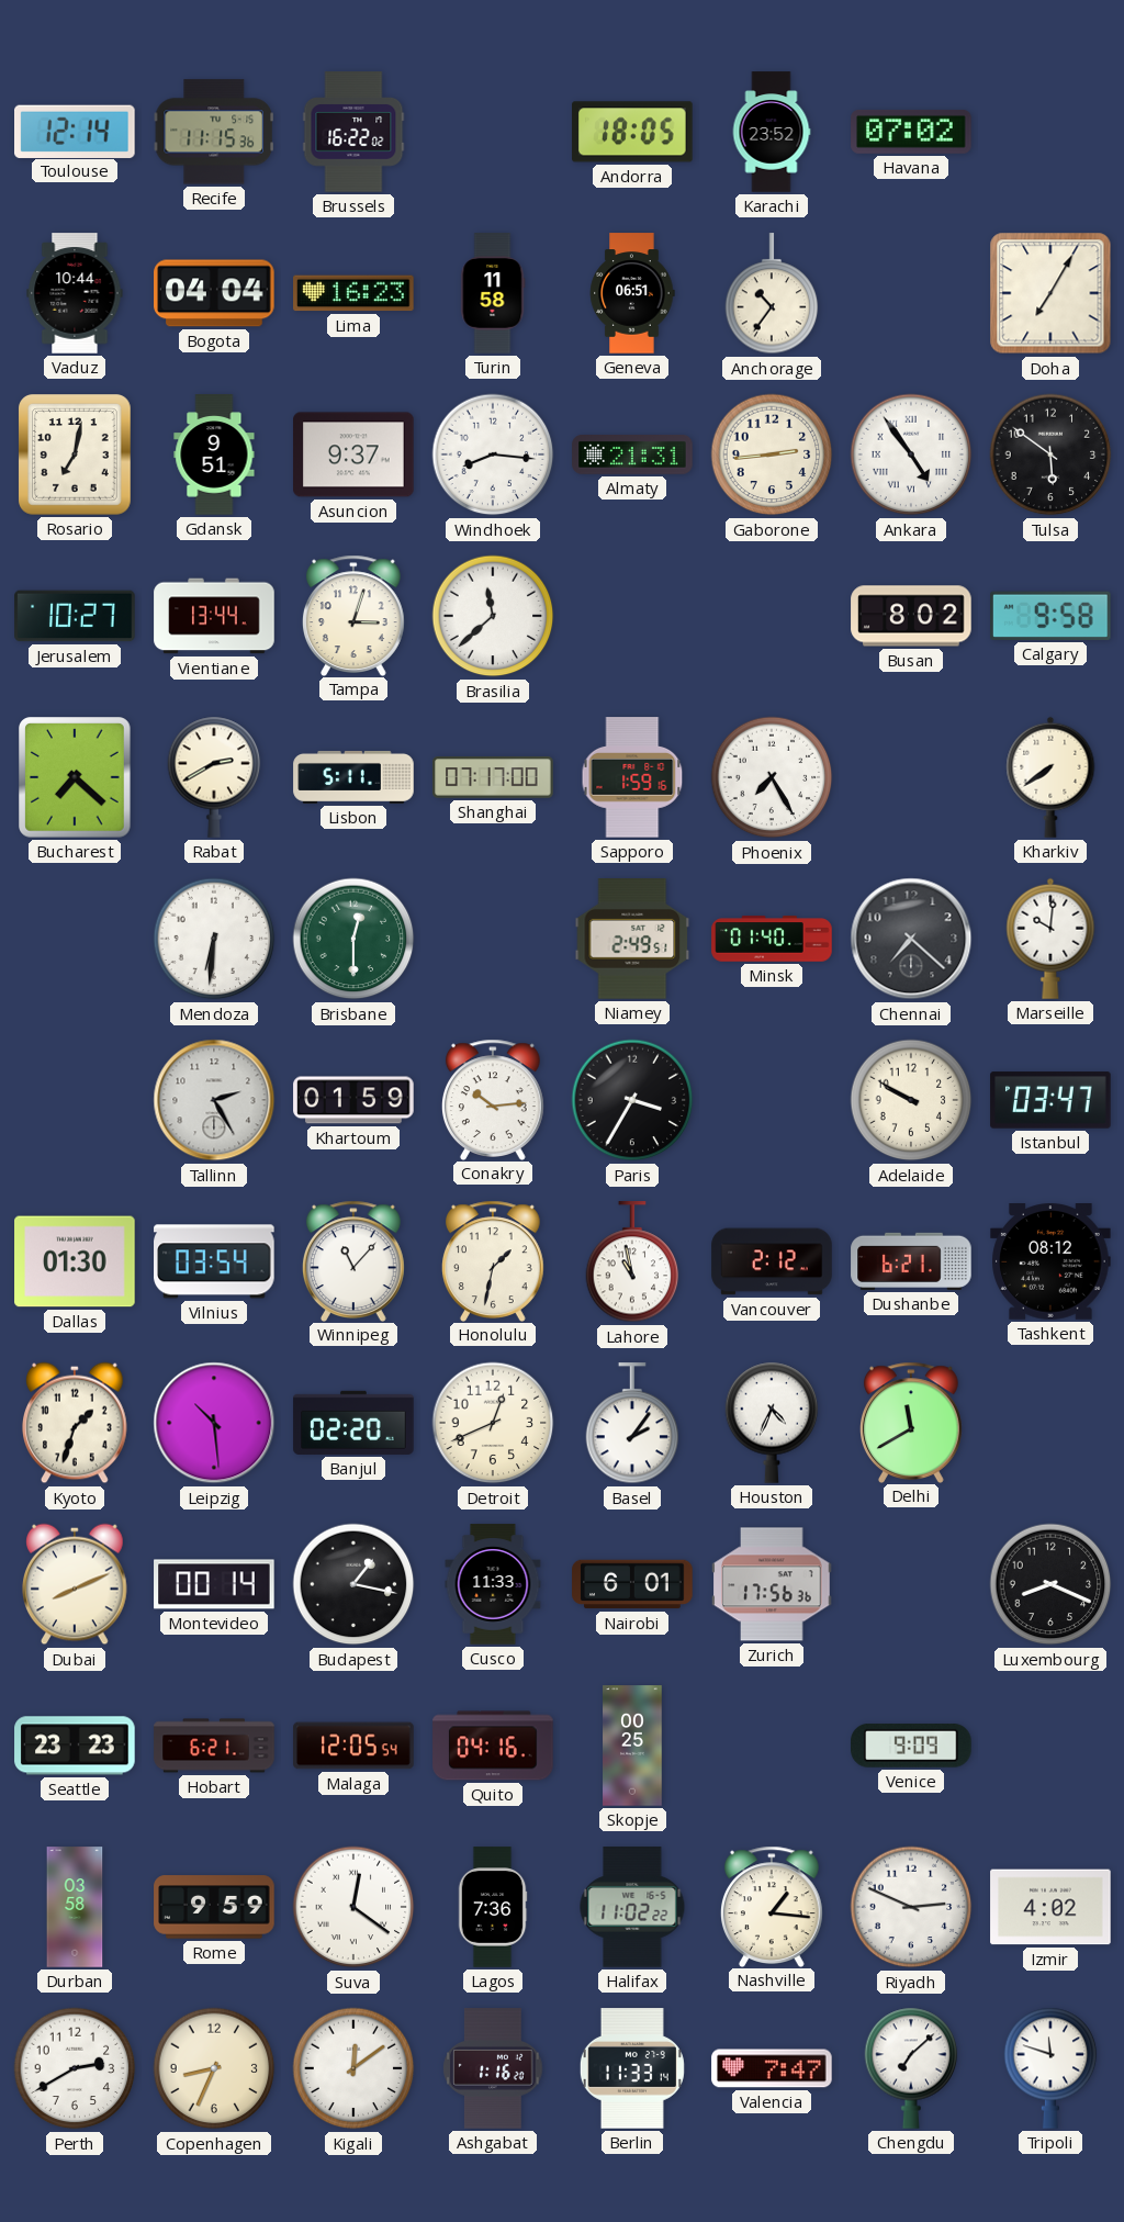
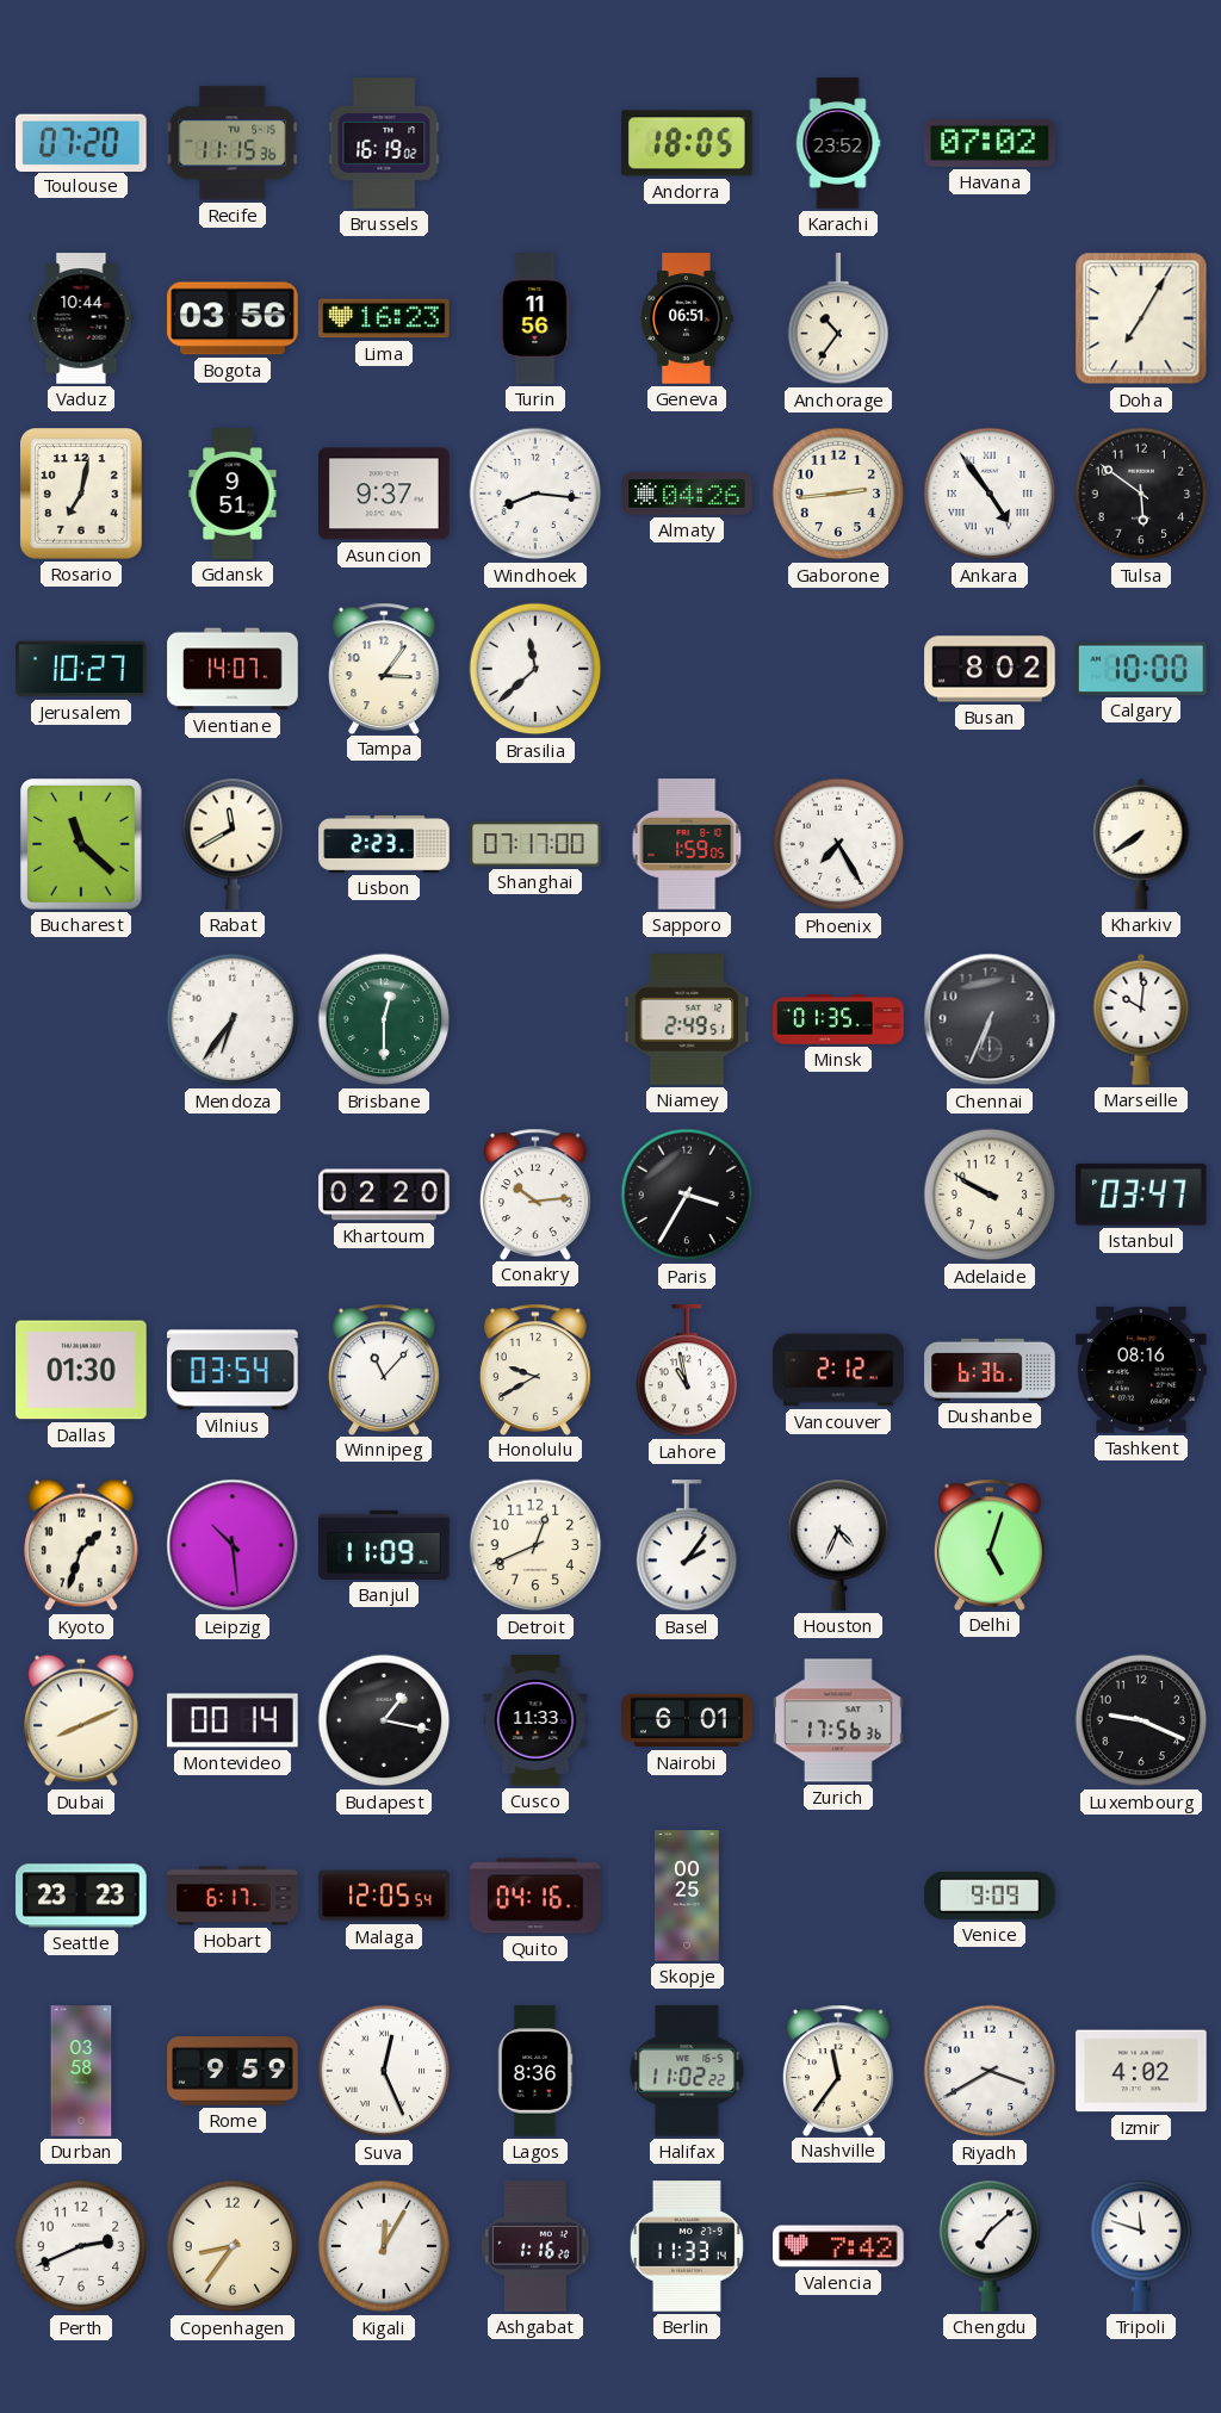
Toulouse: 12:14 -> 07:20 (82, 142)
Brussels: 16:22 -> 16:19 (384, 143)
Bogota: 04:04 -> 03:56 (233, 318)
Turin: 11:58 -> 11:56 (535, 318)
Almaty: 21:31 -> 04:26 (687, 495)
Vientiane: 13:44 -> 14:07 (233, 669)
Tampa: 3:03 -> 3:06 (384, 668)
Calgary: 9:58 -> 10:00 (1142, 669)
Bucharest: 7:22 -> 11:22 (82, 844)
Rabat: 2:40 -> 11:40 (233, 844)
Lisbon: 5:11 -> 2:23 (384, 844)
Sapporo: 1:59:16 -> 1:59:05 (687, 844)
Mendoza: 6:31 -> 6:36 (233, 1019)
Minsk: 01:40 -> 01:35 (838, 1019)
Chennai: 7:22 -> 6:34 (990, 1019)
Tallinn: 2:25 -> none (214, 1100)
Khartoum: 01:59 -> 02:20 (384, 1195)
Honolulu: 1:32 -> 9:40 (535, 1369)
Dushanbe: 6:21 -> 6:36 (990, 1370)
Tashkent: 08:12 -> 08:16 (1141, 1371)
Banjul: 02:20 -> 11:09 (384, 1545)
Delhi: 11:40 -> 5:03 (990, 1544)
Luxembourg: 8:19 -> 9:19 (1141, 1720)
Hobart: 6:21 -> 6:17 (233, 1896)
Suva: 12:21 -> 12:26 (384, 2071)
Lagos: 7:36 -> 8:36 (535, 2071)
Nashville: 1:16 -> 11:36 (838, 2070)
Riyadh: 2:49 -> 3:40 (990, 2071)
Perth: 2:40 -> 2:41 (81, 2246)
Copenhagen: 8:34 -> 8:36 (233, 2246)
Kigali: 12:09 -> 12:05 (384, 2246)
Valencia: 7:47 -> 7:42 (838, 2246)
